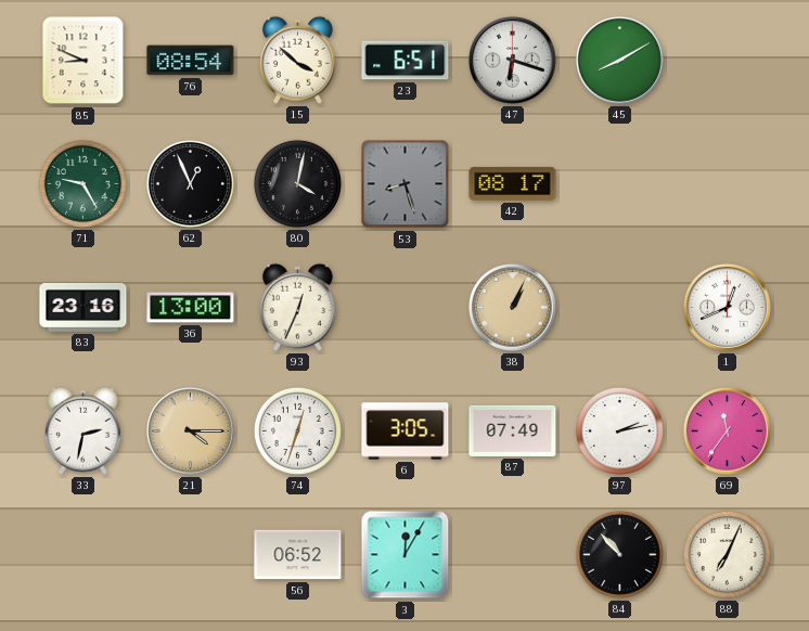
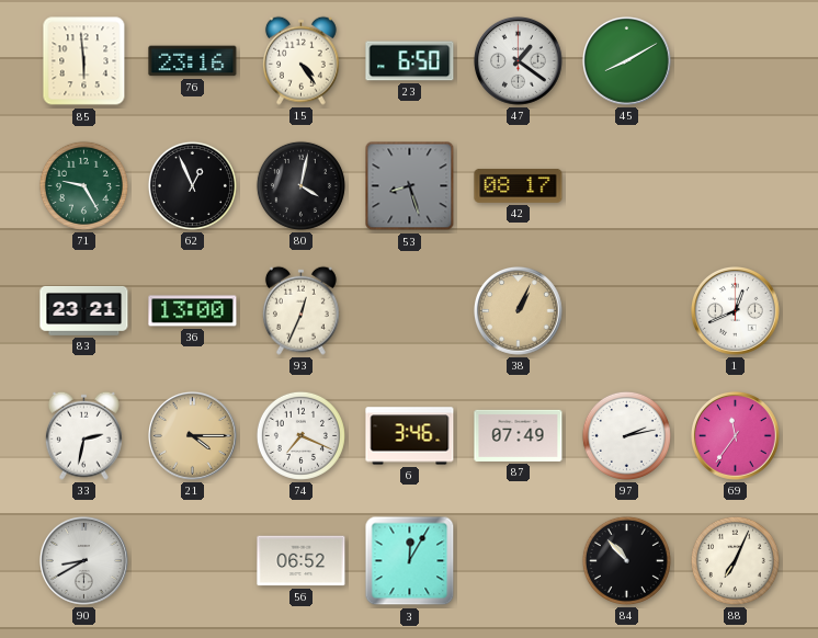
85: 8:49 -> 5:59 (84, 61)
76: 08:54 -> 23:16 (193, 61)
15: 3:52 -> 4:24 (300, 60)
23: 6:51 -> 6:50 (410, 61)
47: 6:18 -> 1:21 (519, 61)
83: 23:16 -> 23:21 (84, 310)
74: 12:33 -> 7:19 (300, 435)
6: 3:05 -> 3:46 (410, 436)
90: none -> 8:40 (84, 561)
